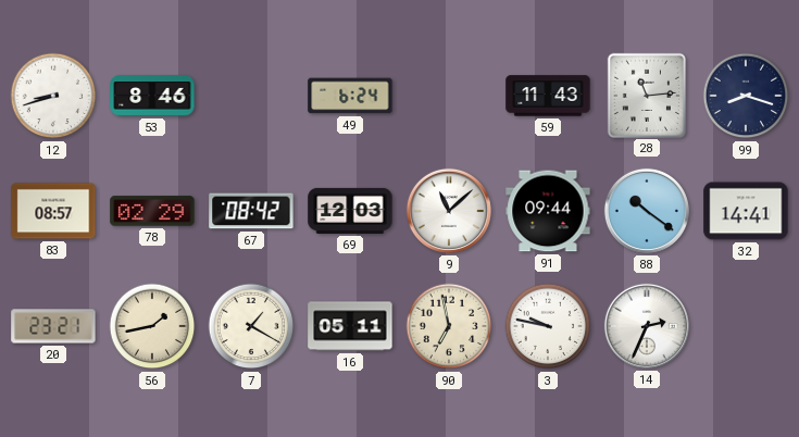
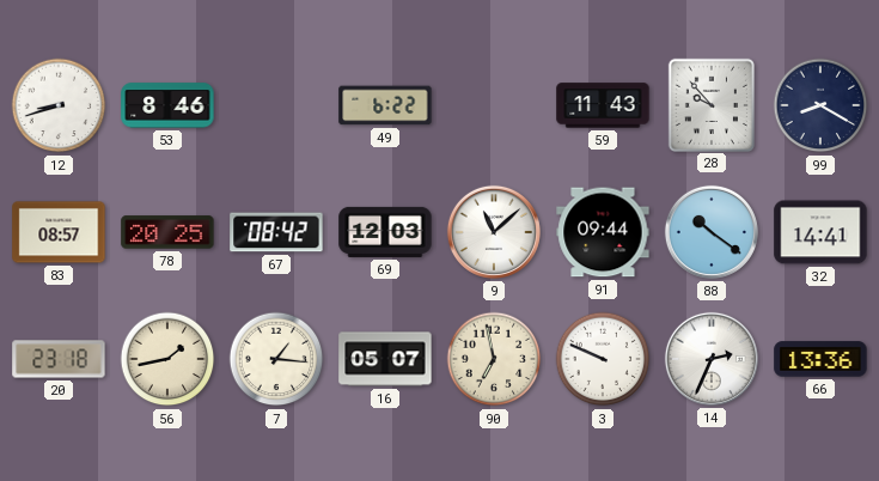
49: 6:24 -> 6:22 (385, 105)
28: 11:14 -> 9:53 (712, 104)
99: 8:18 -> 8:20 (820, 105)
78: 02:29 -> 20:25 (167, 232)
20: 23:21 -> 23:18 (59, 359)
7: 1:20 -> 1:16 (276, 359)
16: 05:11 -> 05:07 (385, 359)
3: 9:47 -> 9:49 (603, 359)
66: none -> 13:36 (820, 359)
